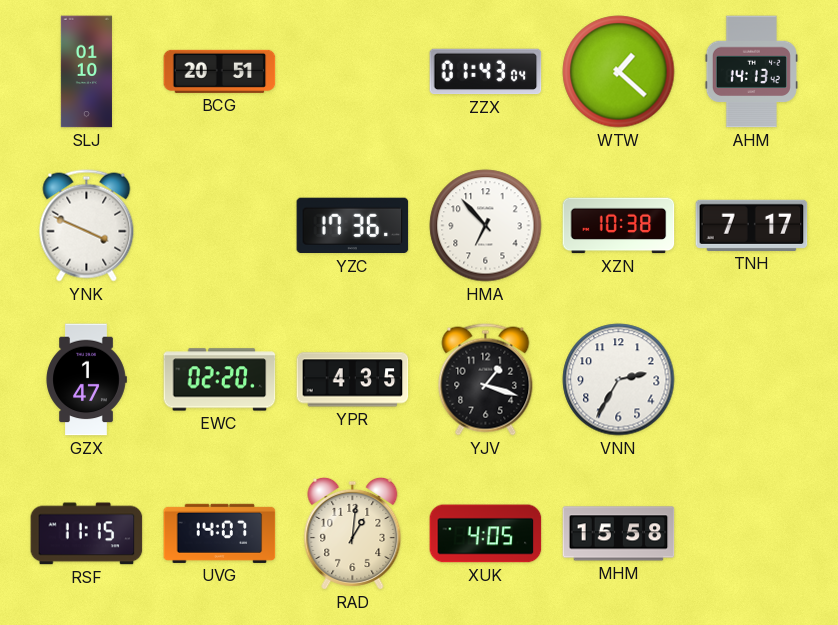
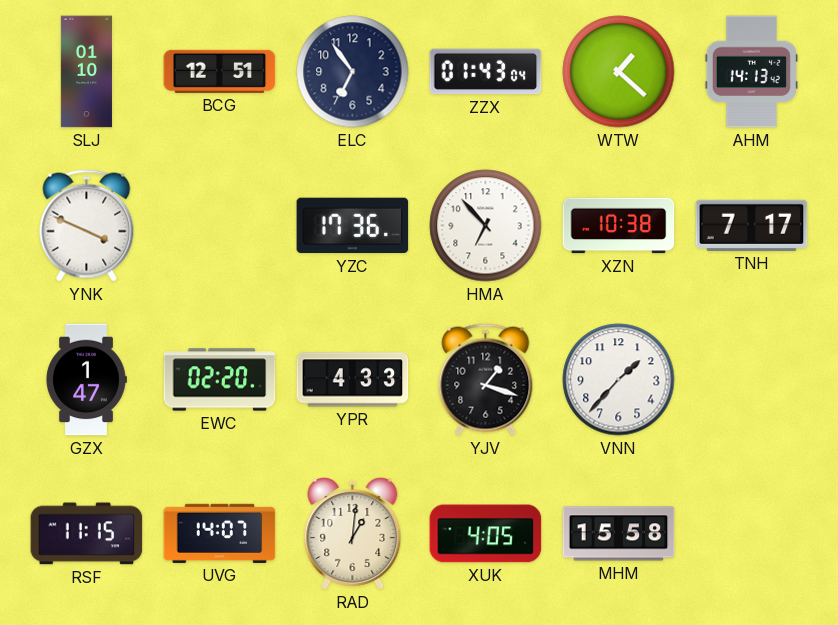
BCG: 20:51 -> 12:51 (220, 71)
ELC: none -> 6:54 (353, 72)
YPR: 4:35 -> 4:33 (353, 380)
VNN: 2:35 -> 1:37 (619, 380)
